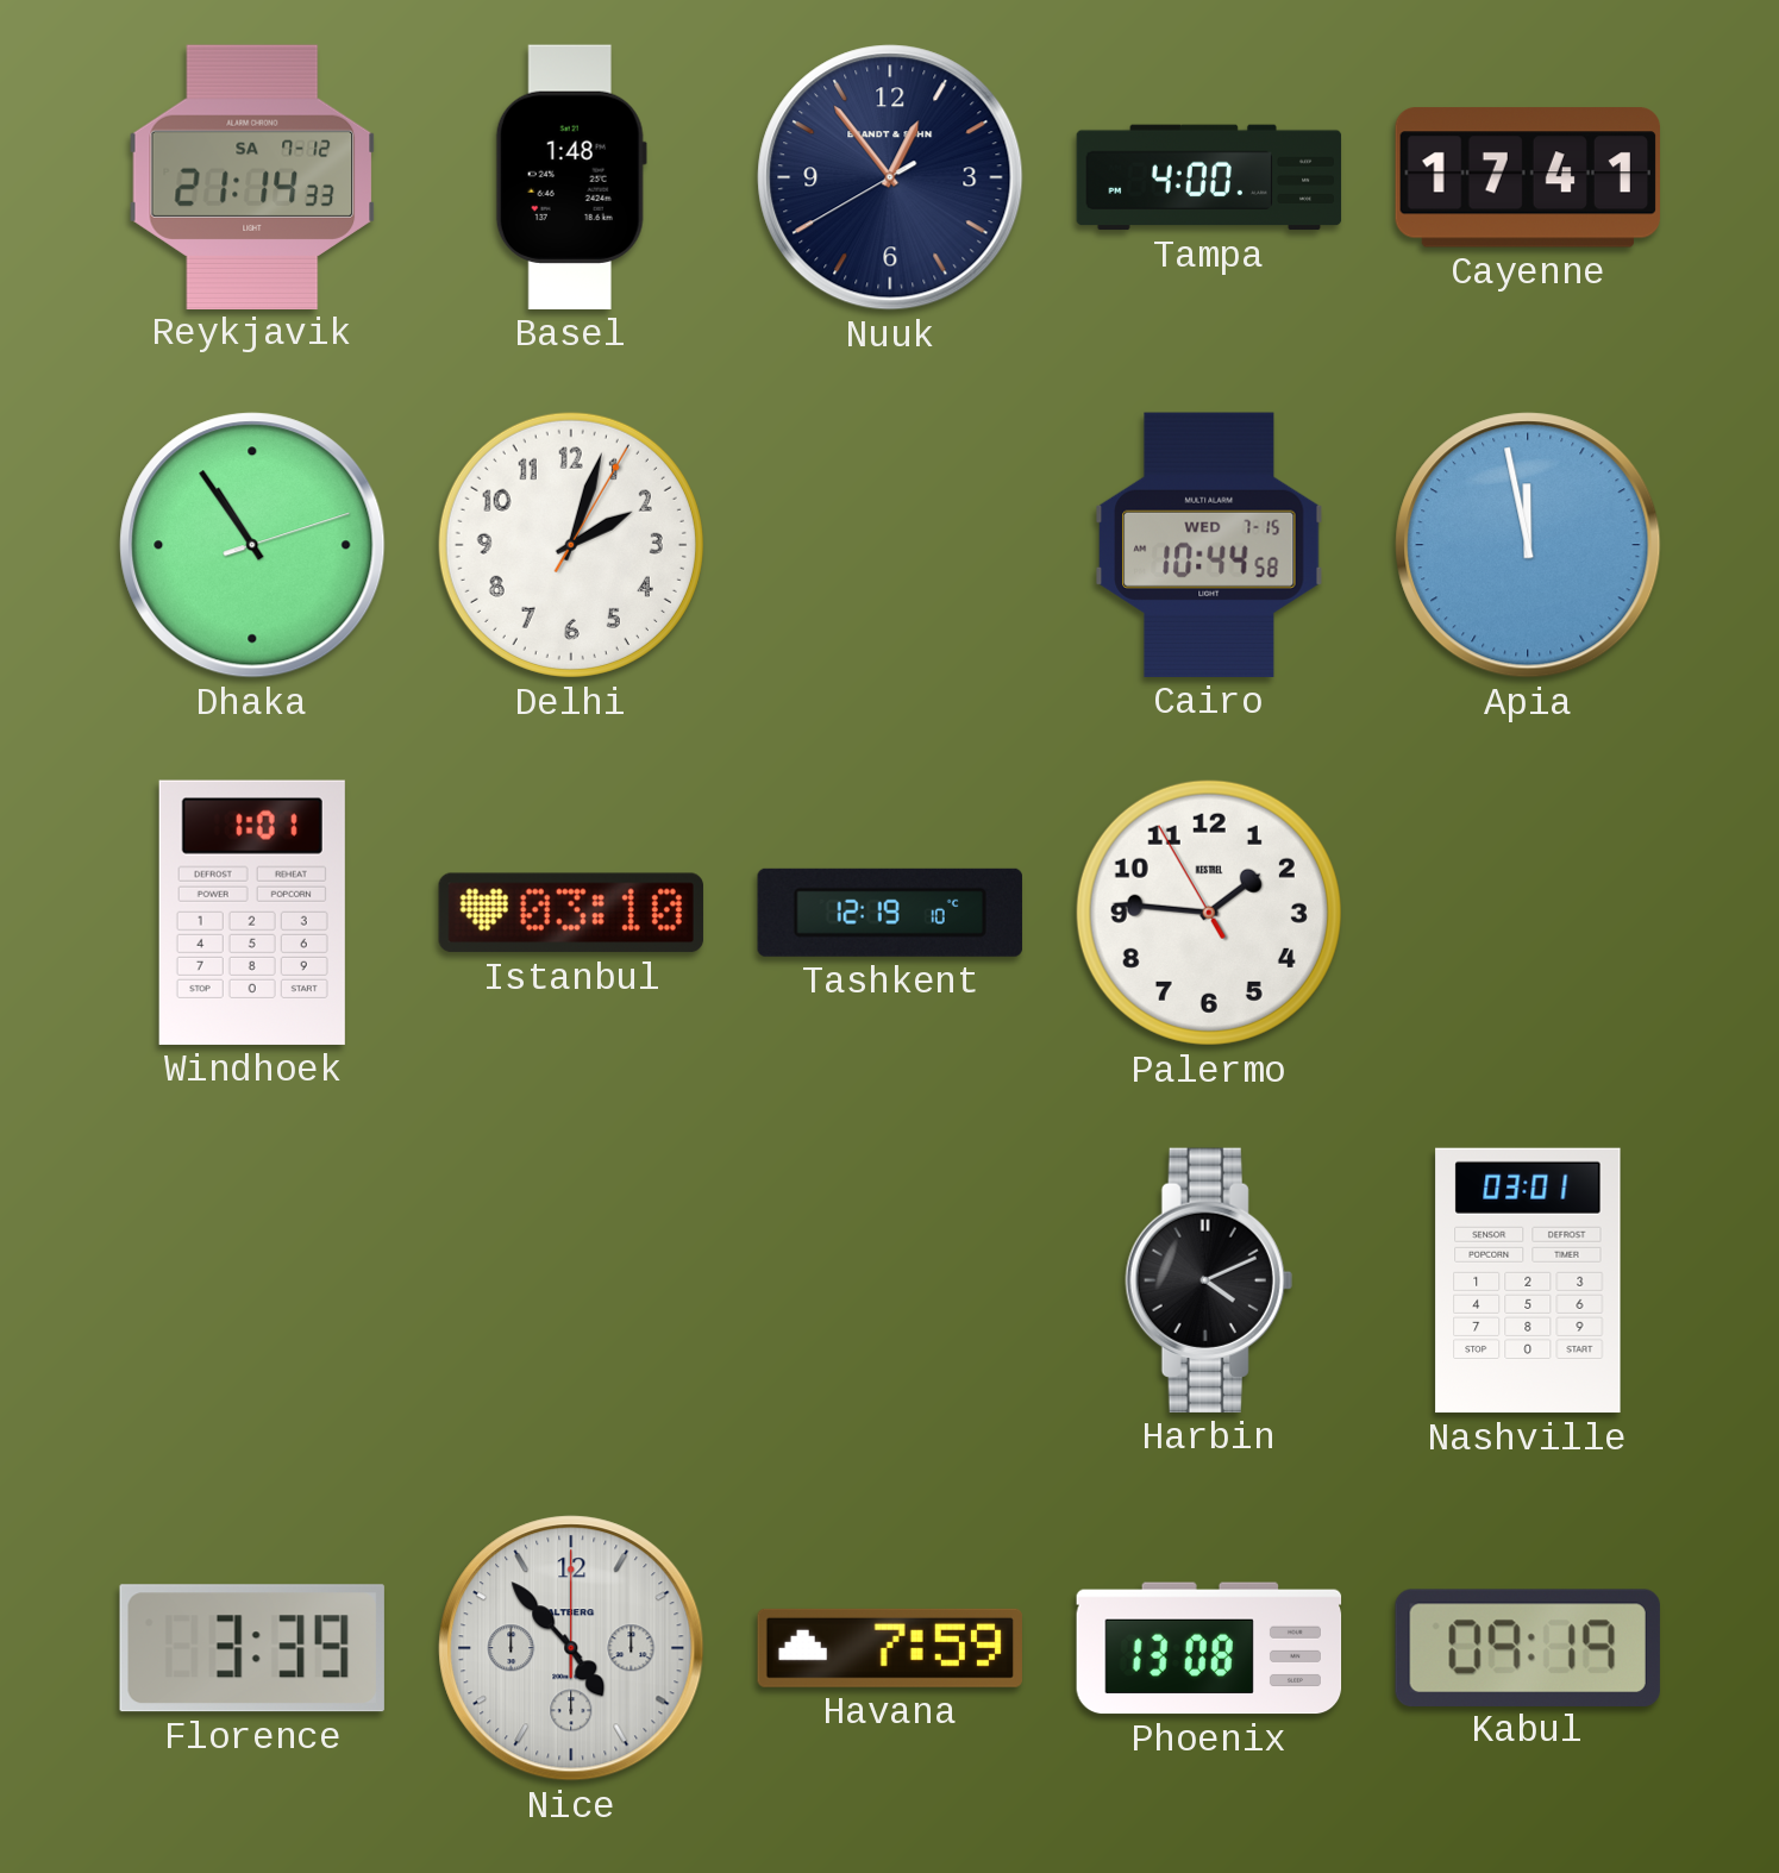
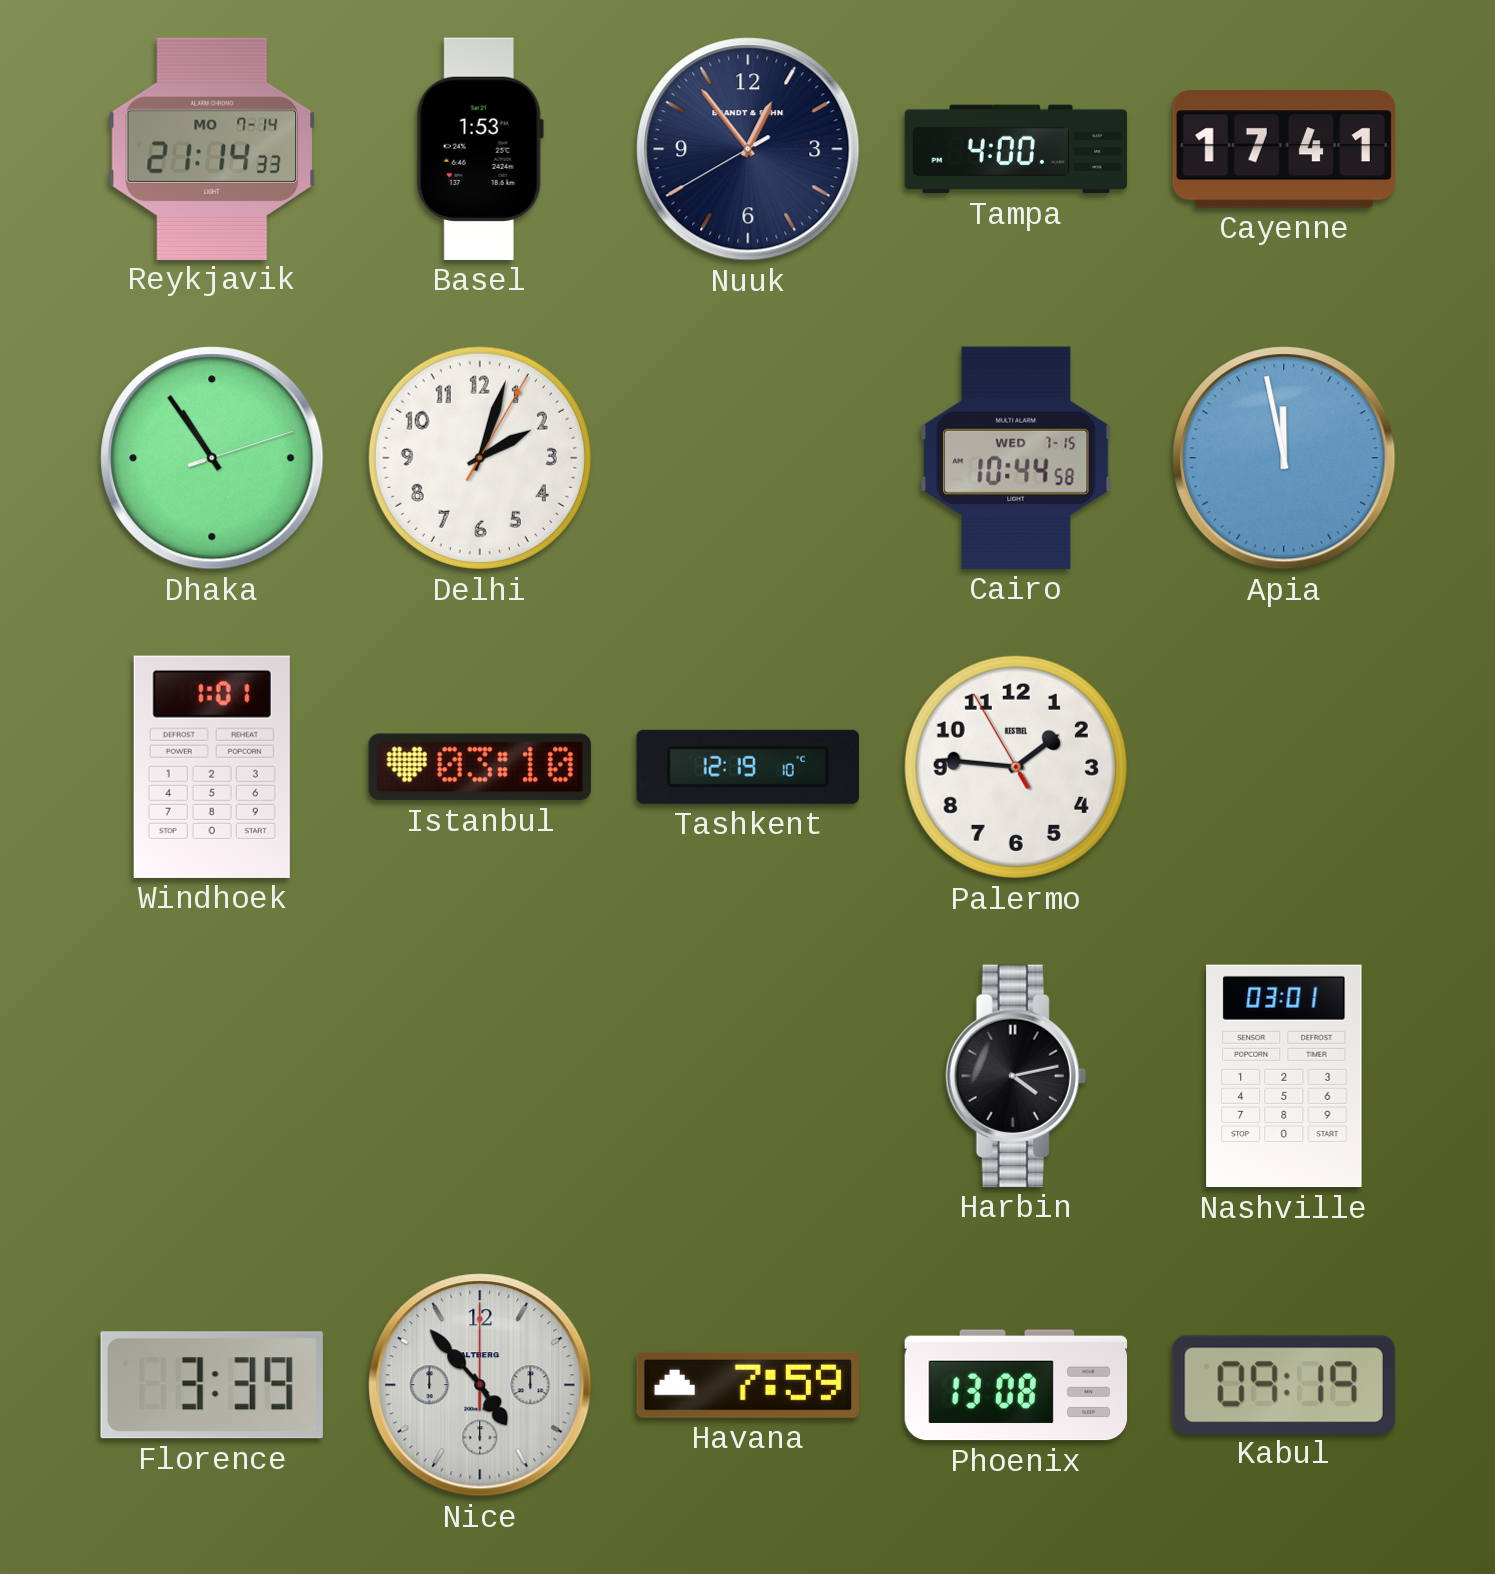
Reykjavik date: SA 7-12 -> MO 7-14 (212, 148)
Basel: 1:48 -> 1:53 (480, 149)
Harbin: 4:11 -> 4:13 (1016, 1076)
